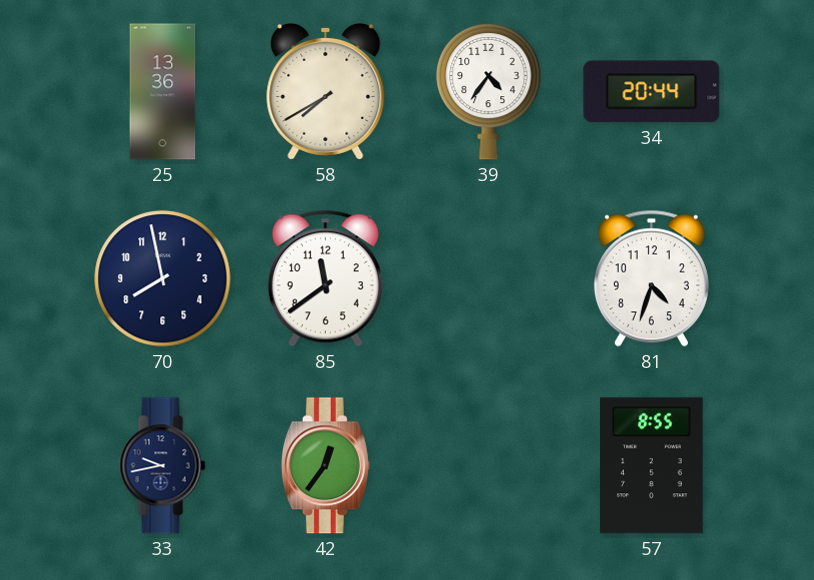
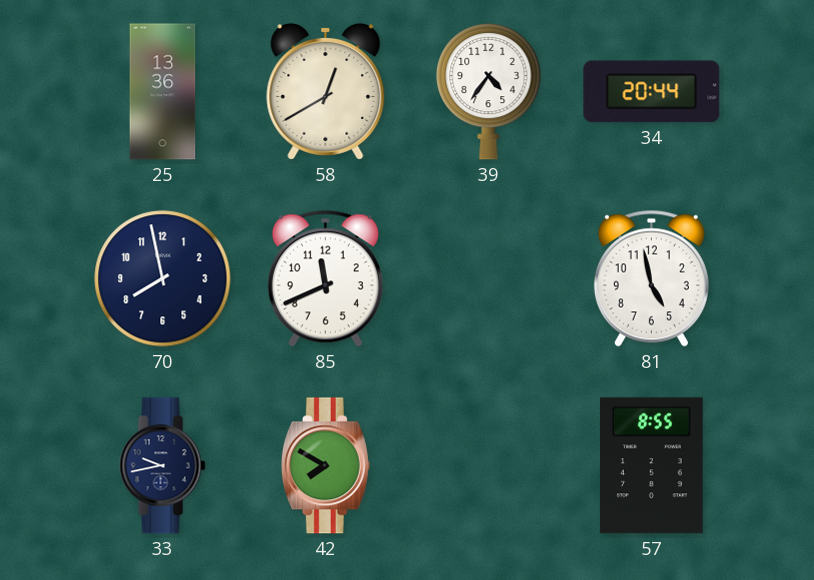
58: 7:40 -> 12:40 (326, 91)
85: 11:39 -> 11:41 (325, 278)
81: 4:33 -> 4:58 (651, 278)
42: 12:36 -> 7:50 (325, 466)
